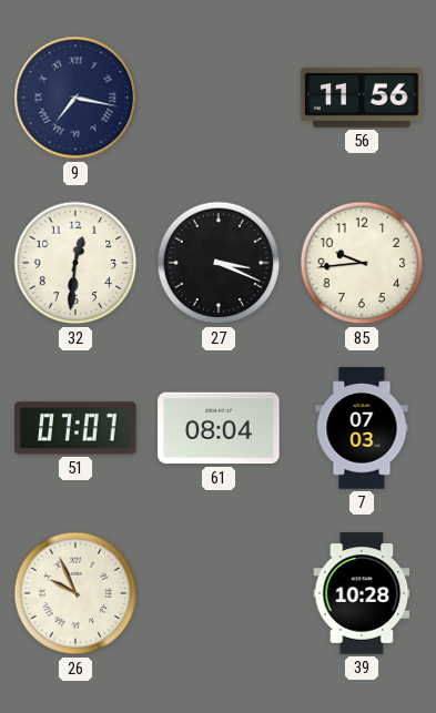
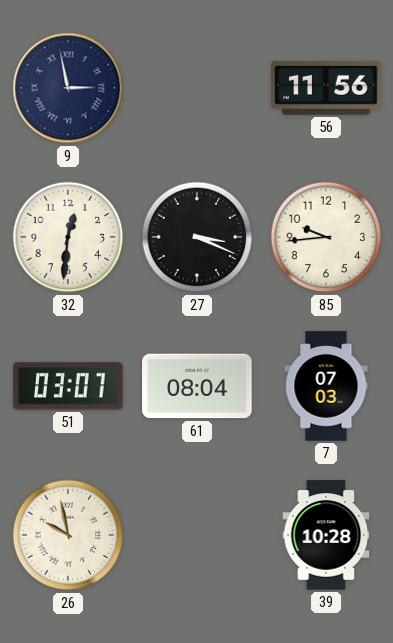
9: 7:17 -> 2:58 (68, 88)
51: 07:07 -> 03:07 (68, 386)
26: 9:56 -> 9:58 (68, 535)
